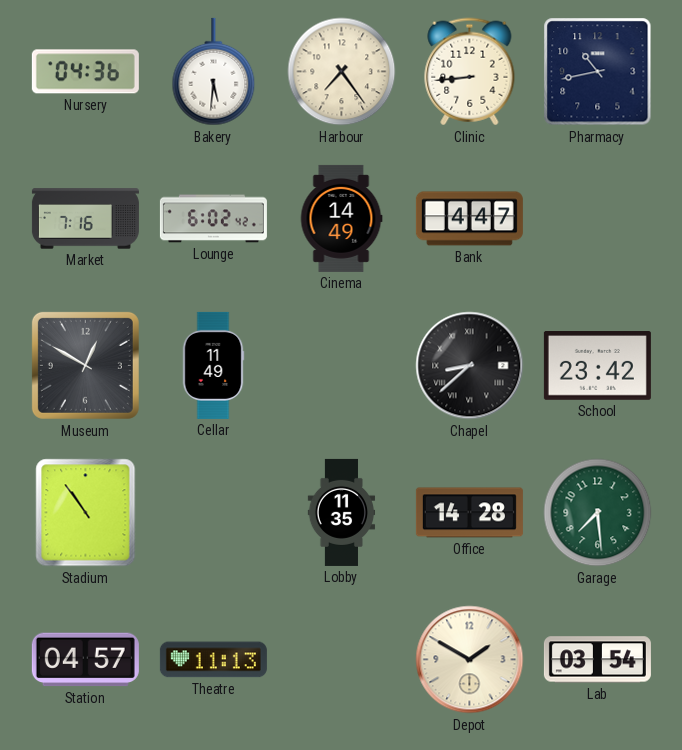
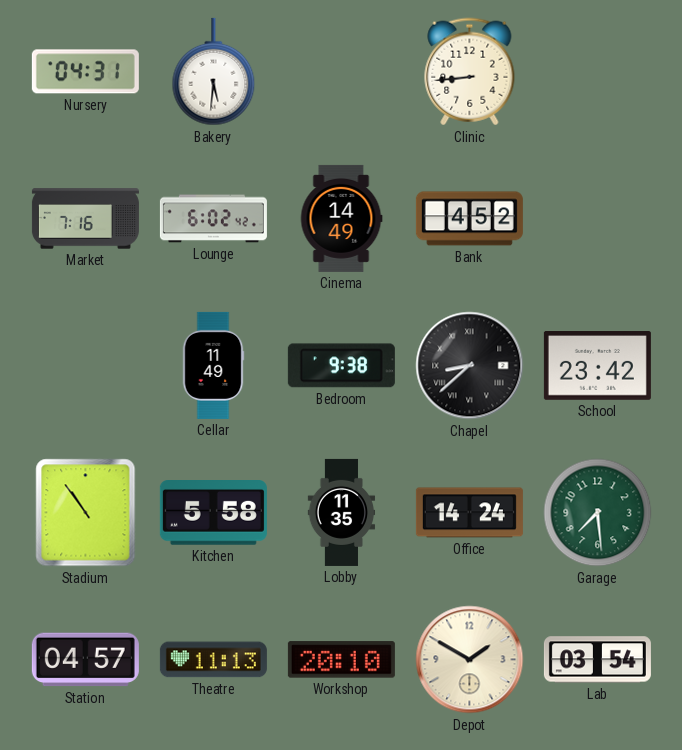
Nursery: 04:36 -> 04:31 (85, 72)
Harbour: 7:24 -> none (342, 72)
Pharmacy: 10:43 -> none (598, 72)
Bank: 4:47 -> 4:52 (469, 219)
Museum: 12:50 -> none (85, 365)
Bedroom: none -> 9:38 (341, 366)
Kitchen: none -> 5:58 (213, 513)
Office: 14:28 -> 14:24 (469, 513)
Workshop: none -> 20:10 (341, 660)
